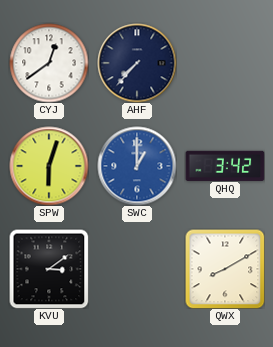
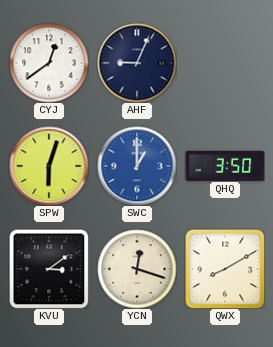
AHF: 7:37 -> 9:04 (137, 63)
QHQ: 3:42 -> 3:50 (225, 165)
YCN: none -> 12:18 (137, 269)
